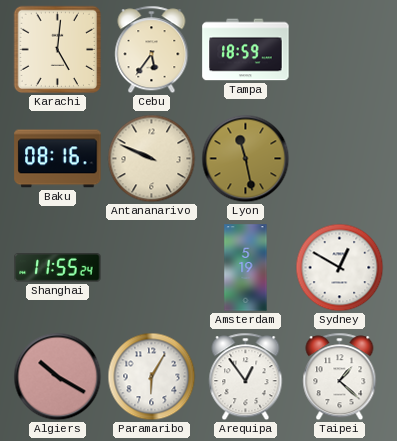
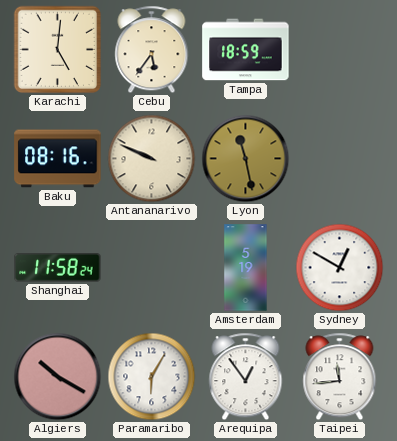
Shanghai: 11:55 -> 11:58 (58, 268)
Taipei: 1:22 -> 11:44 (340, 377)
